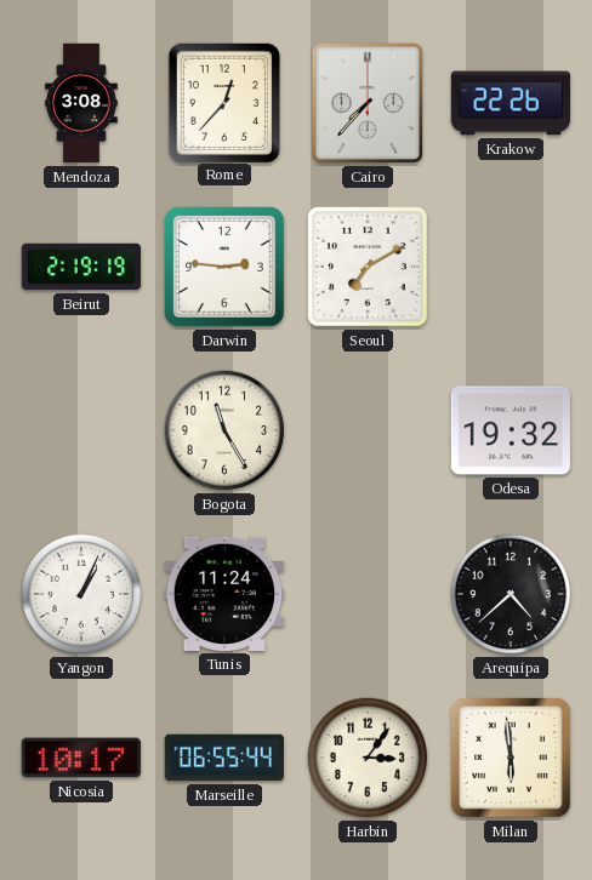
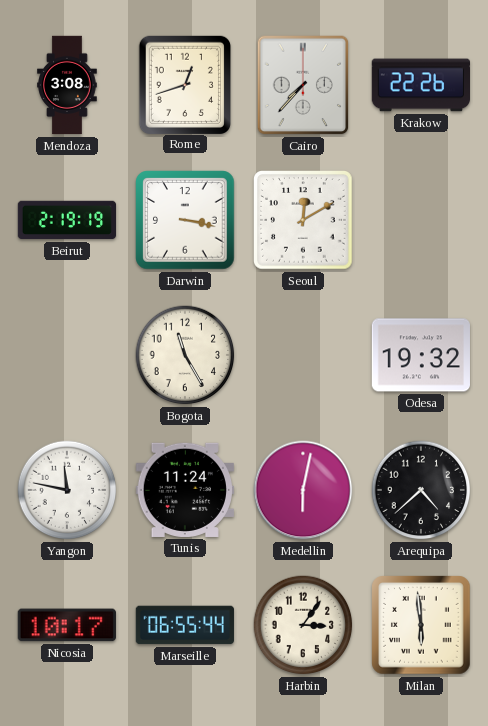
Rome: 12:37 -> 12:42 (184, 84)
Darwin: 2:46 -> 3:17 (185, 220)
Seoul: 7:10 -> 12:10 (303, 220)
Yangon: 1:04 -> 11:47 (67, 490)
Medellin: none -> 6:02 (303, 490)
